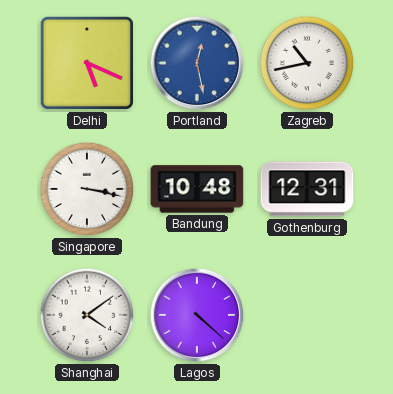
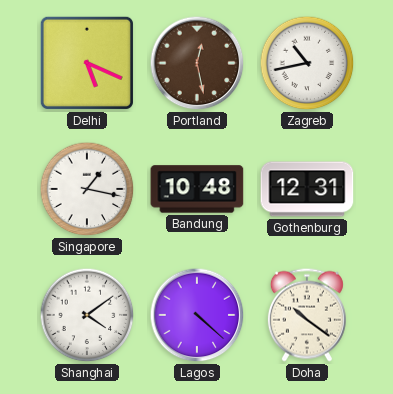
Portland dial: blue -> brown (197, 63)
Singapore: 3:17 -> 1:17 (87, 189)
Doha: none -> 10:21 (307, 315)
